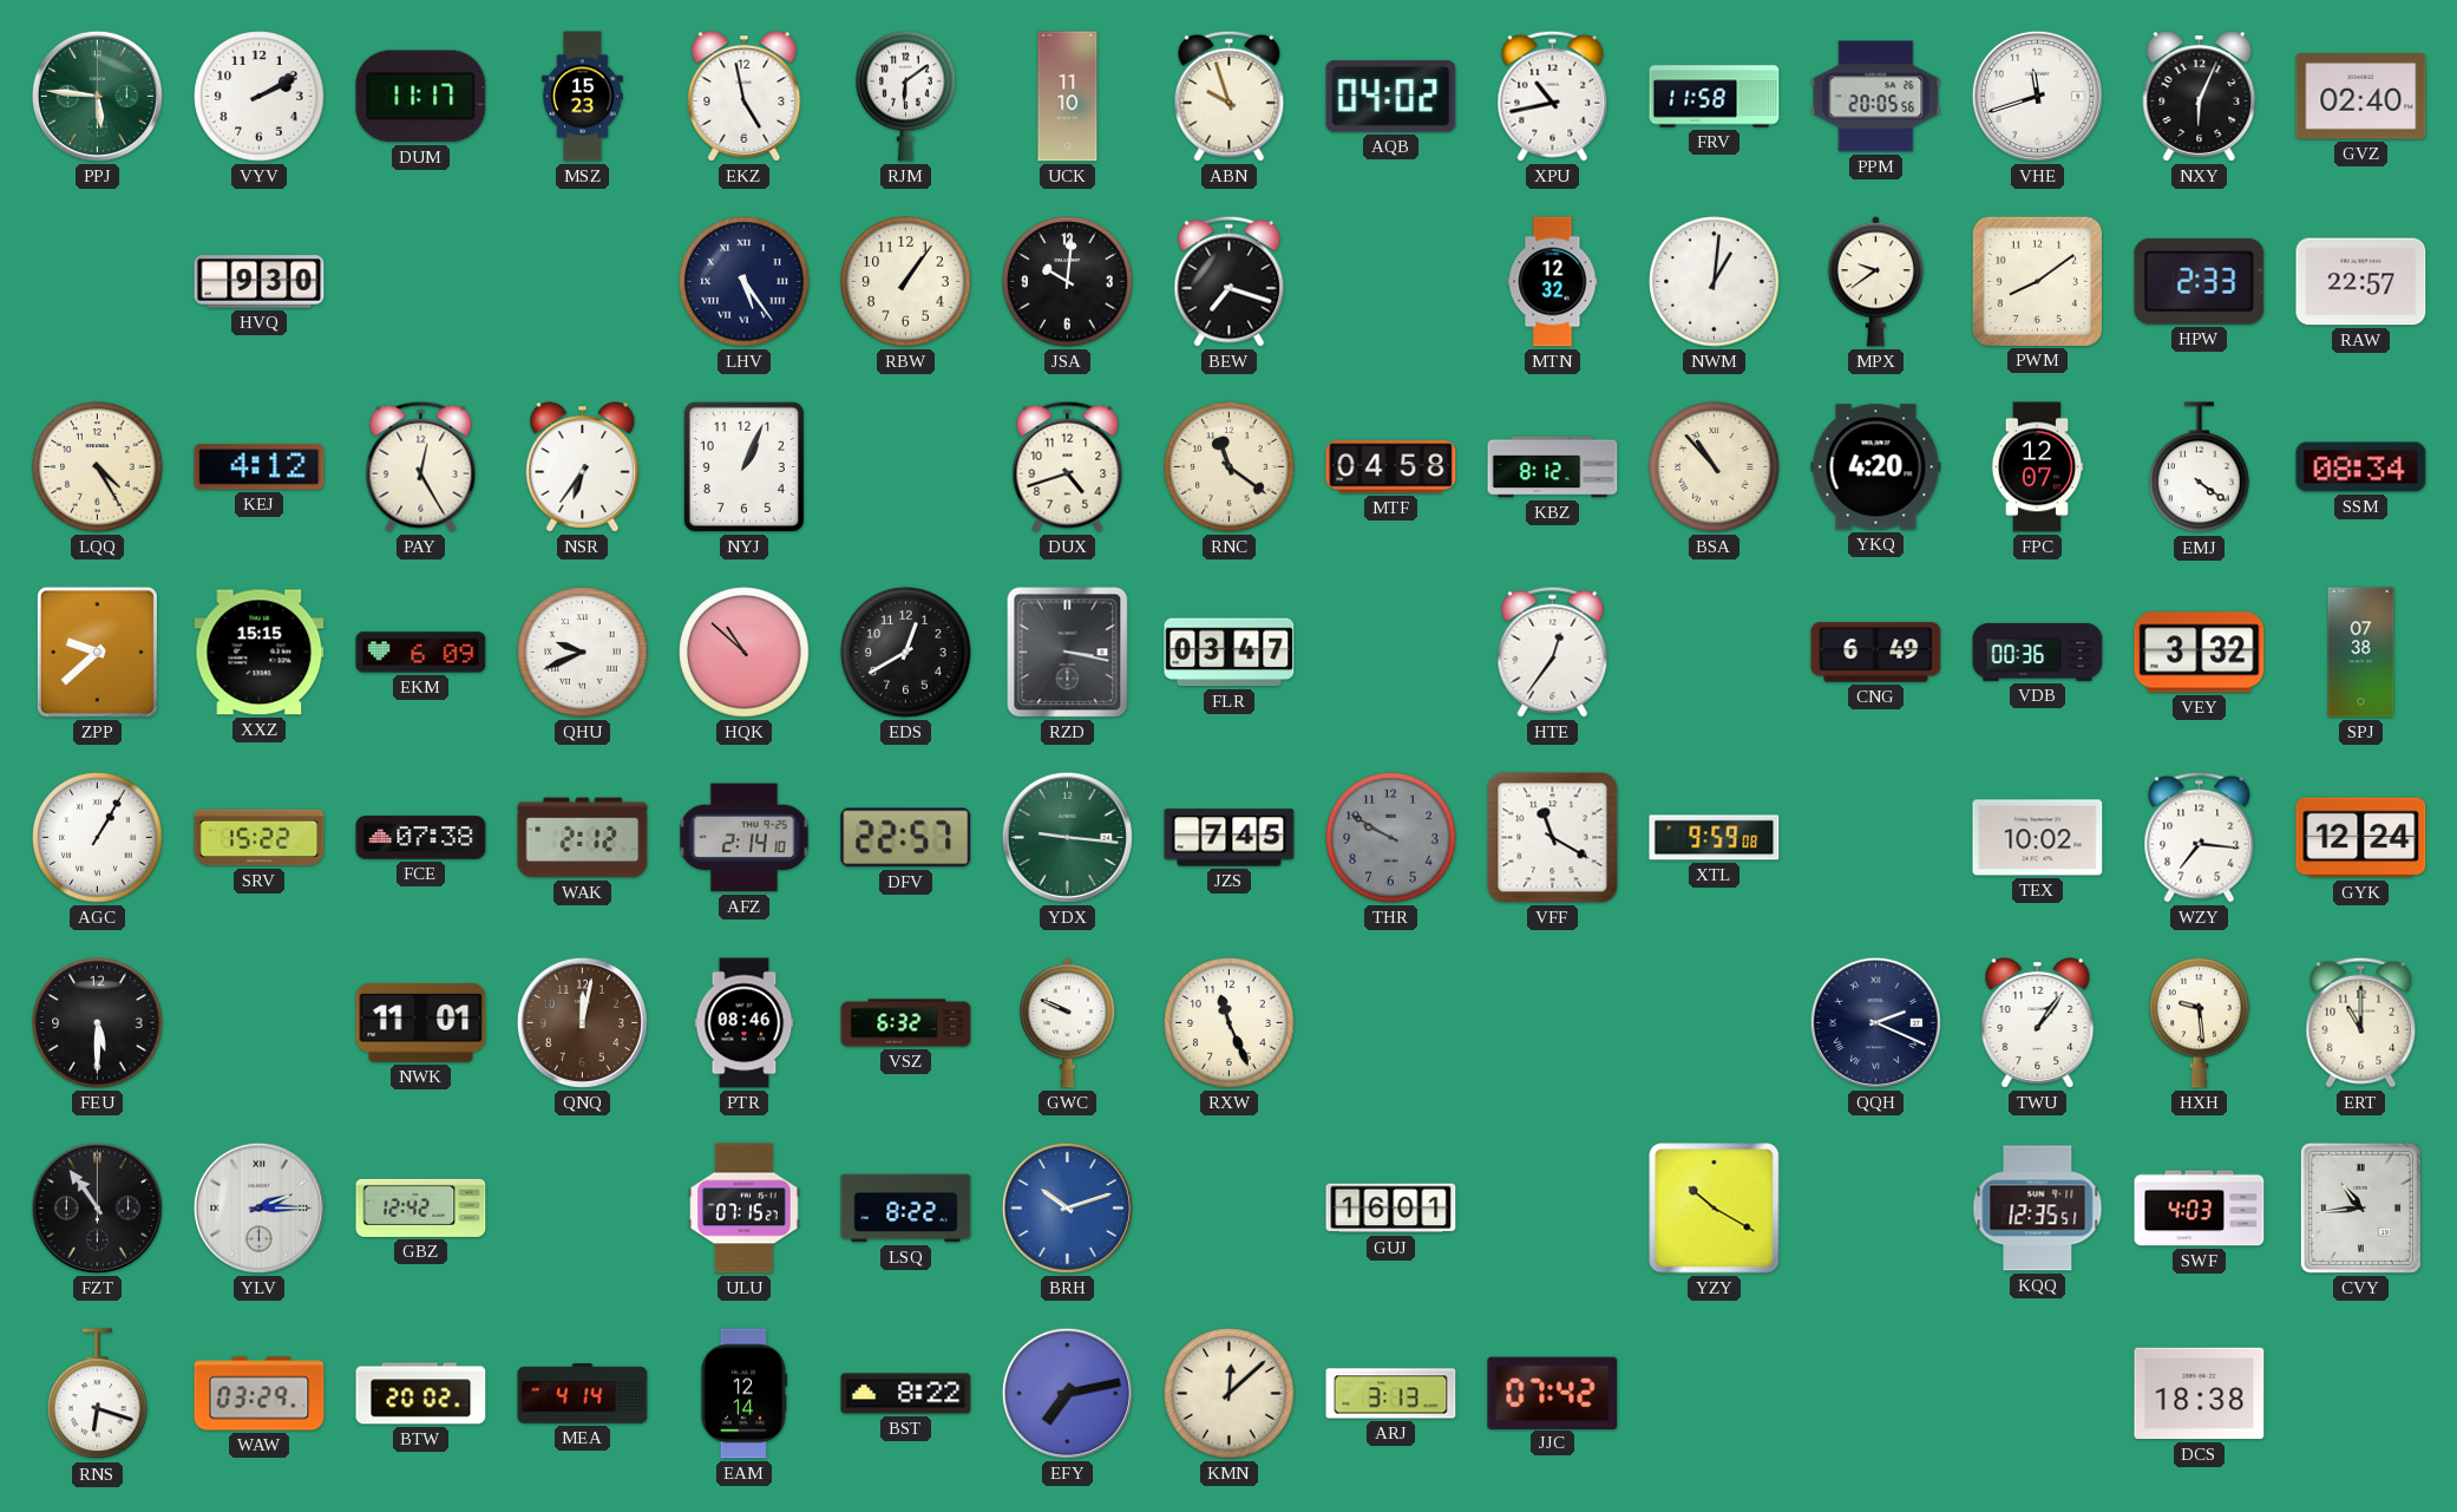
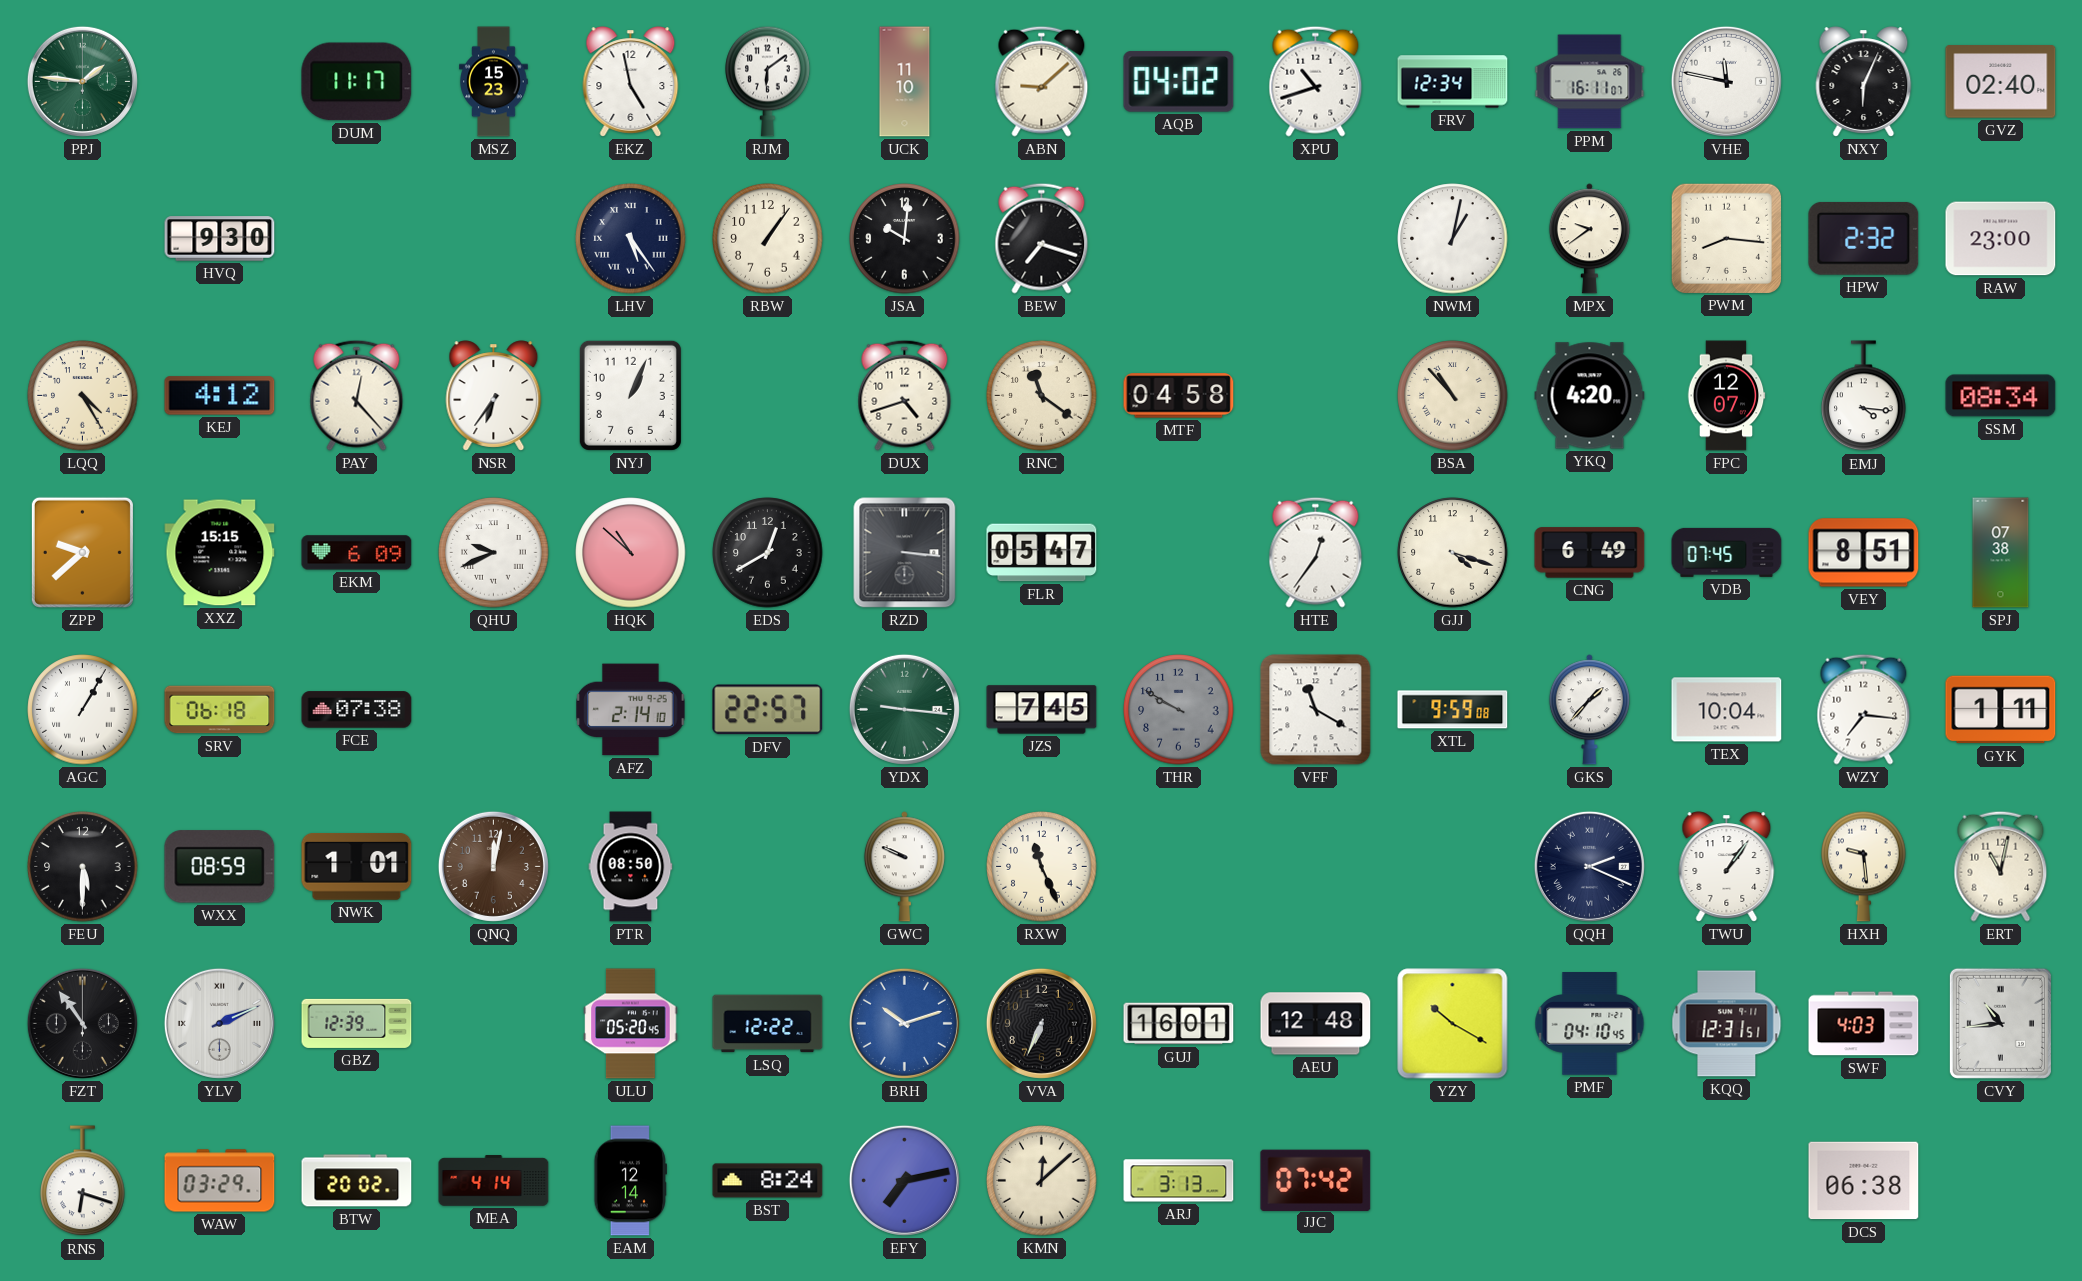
PPJ: 5:46 -> 1:46 (82, 81)
VYV: 2:10 -> none (260, 97)
ABN: 9:57 -> 9:08 (1042, 81)
XPU: 10:43 -> 10:42 (1316, 81)
FRV: 11:58 -> 12:34 (1453, 82)
PPM: 20:05 -> 16:11 (1590, 82)
VHE: 11:42 -> 11:47 (1726, 81)
MTN: 12:32 -> none (1553, 282)
NWM: 1:01 -> 1:02 (1453, 239)
PWM: 8:09 -> 8:16 (1726, 238)
HPW: 2:33 -> 2:32 (1864, 238)
RAW: 22:57 -> 23:00 (2001, 239)
PAY: 12:25 -> 12:23 (357, 395)
KBZ: 8:12 -> none (1553, 467)
EMJ: 4:21 -> 4:16 (1864, 396)
RZD: 3:17 -> 3:16 (905, 553)
FLR: 03:47 -> 05:47 (1042, 553)
GJJ: none -> 4:18 (1453, 553)
VDB: 00:36 -> 07:45 (1727, 552)
VEY: 3:32 -> 8:51 (1864, 553)
SRV: 15:22 -> 06:18 (220, 710)
WAK: 2:12 -> none (583, 838)
GKS: none -> 1:37 (1589, 710)
TEX: 10:02 -> 10:04 (1727, 710)
GYK: 12:24 -> 1:11 (2001, 710)
WXX: none -> 08:59 (220, 867)
NWK: 11:01 -> 1:01 (357, 867)
PTR: 08:46 -> 08:50 (631, 867)
VSZ: 6:32 -> none (906, 1023)
ERT: 11:00 -> 11:02 (2001, 866)
YLV: 2:15 -> 2:11 (219, 1023)
GBZ: 12:42 -> 12:39 (357, 1023)
ULU: 07:15 -> 05:20 (631, 1024)
LSQ: 8:22 -> 12:22 (768, 1024)
VVA: none -> 6:34 (1041, 1023)
AEU: none -> 12:48 (1316, 1024)
PMF: none -> 04:10 (1590, 1024)
KQQ: 12:35 -> 12:31 (1727, 1024)
BST: 8:22 -> 8:24 (768, 1181)
DCS: 18:38 -> 06:38 (1864, 1181)
